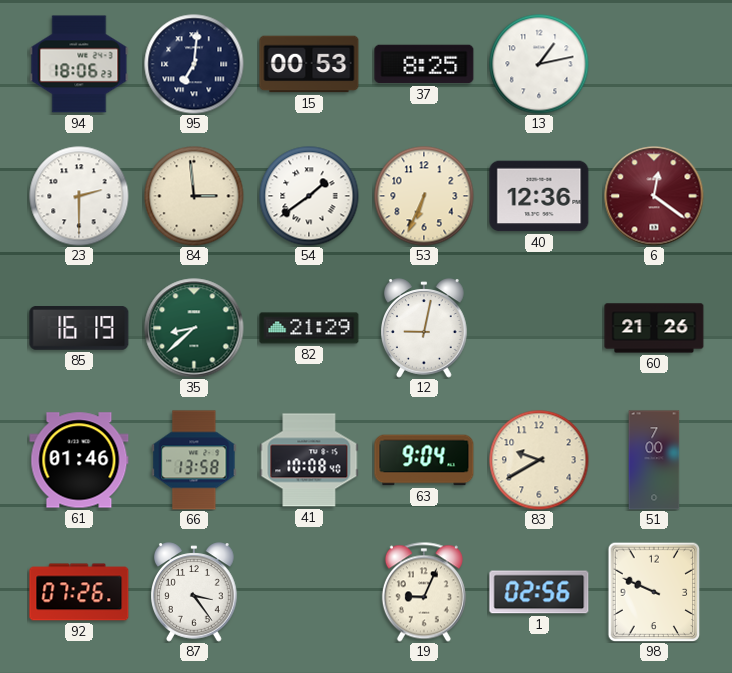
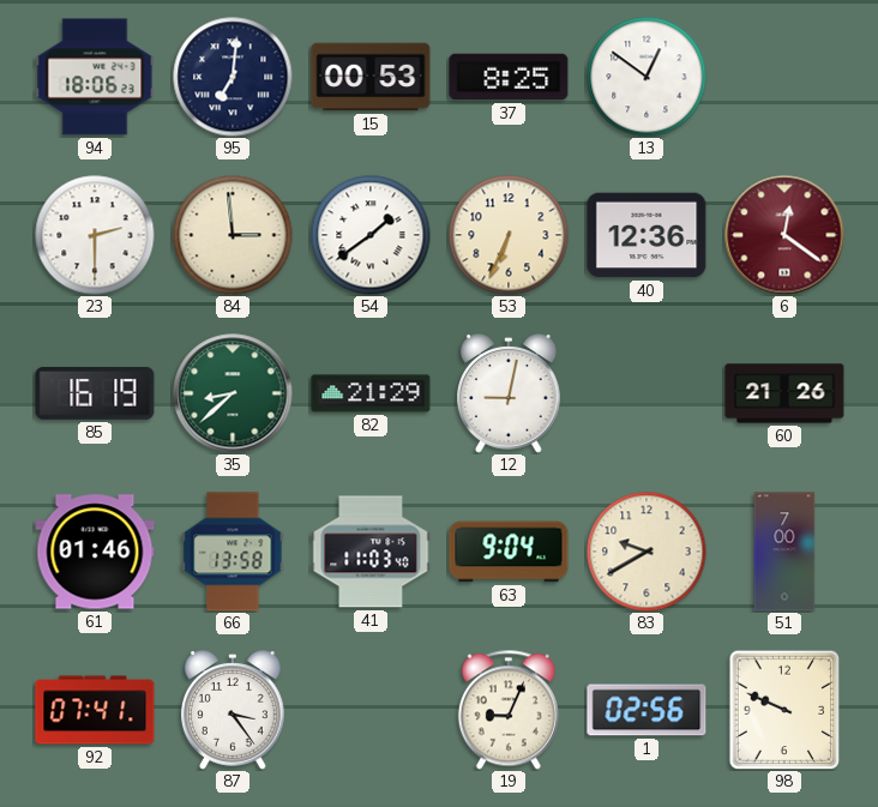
13: 1:13 -> 12:51 (647, 77)
41: 10:08 -> 11:03 (371, 552)
92: 07:26 -> 07:41 (95, 710)
